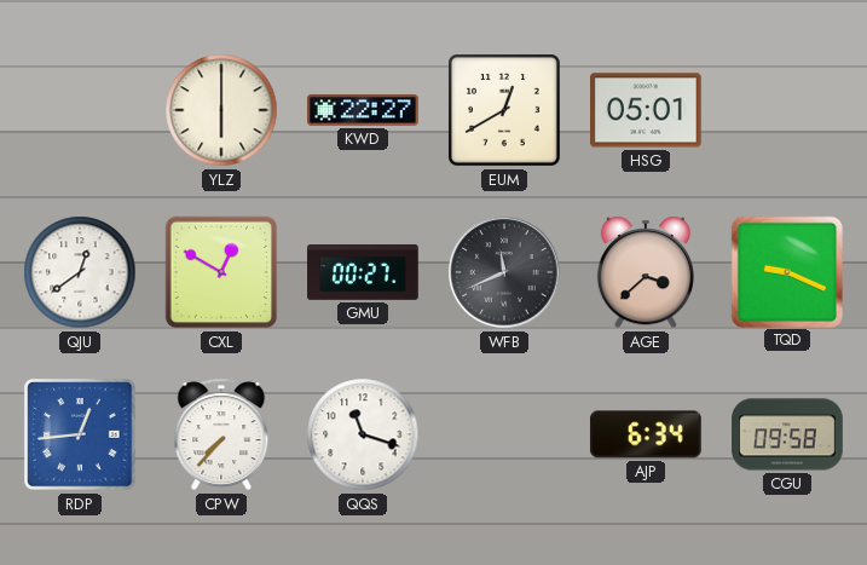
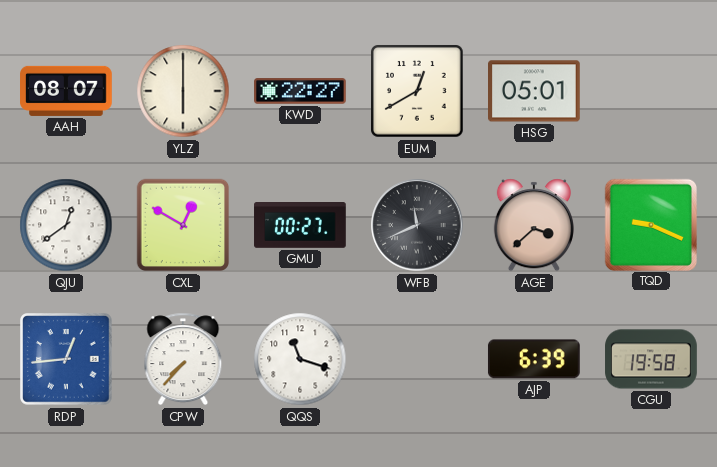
AAH: none -> 08:07 (66, 91)
AJP: 6:34 -> 6:39 (534, 359)
CGU: 09:58 -> 19:58 (651, 359)
